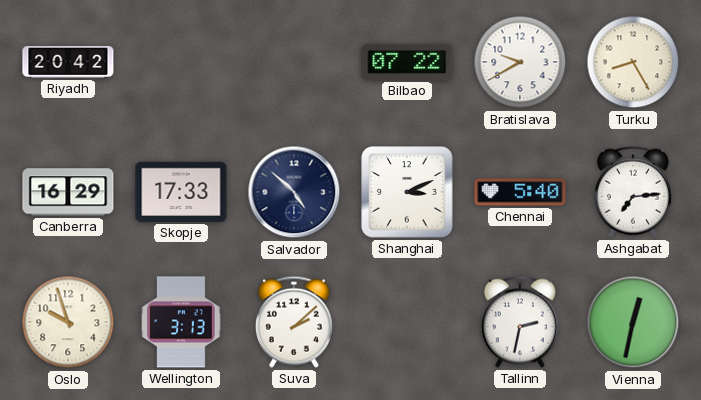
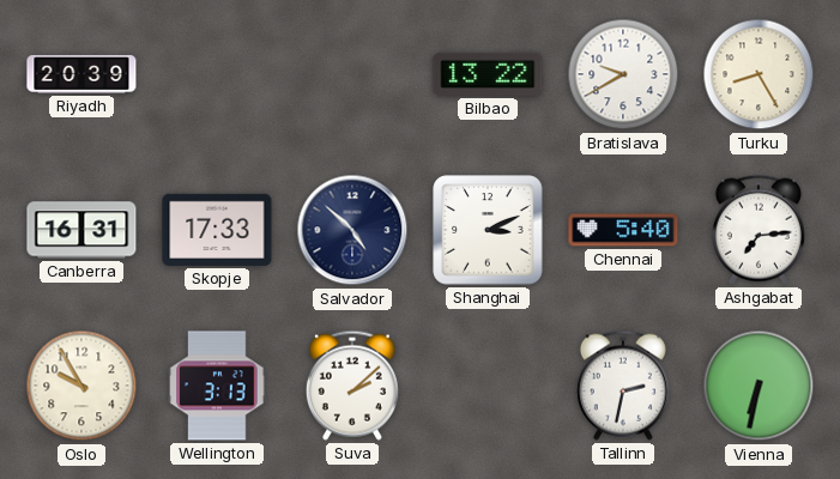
Riyadh: 20:42 -> 20:39 (81, 74)
Bilbao: 07:22 -> 13:22 (488, 74)
Canberra: 16:29 -> 16:31 (81, 230)
Oslo: 9:57 -> 9:55 (81, 386)
Vienna: 12:32 -> 6:32 (759, 386)
